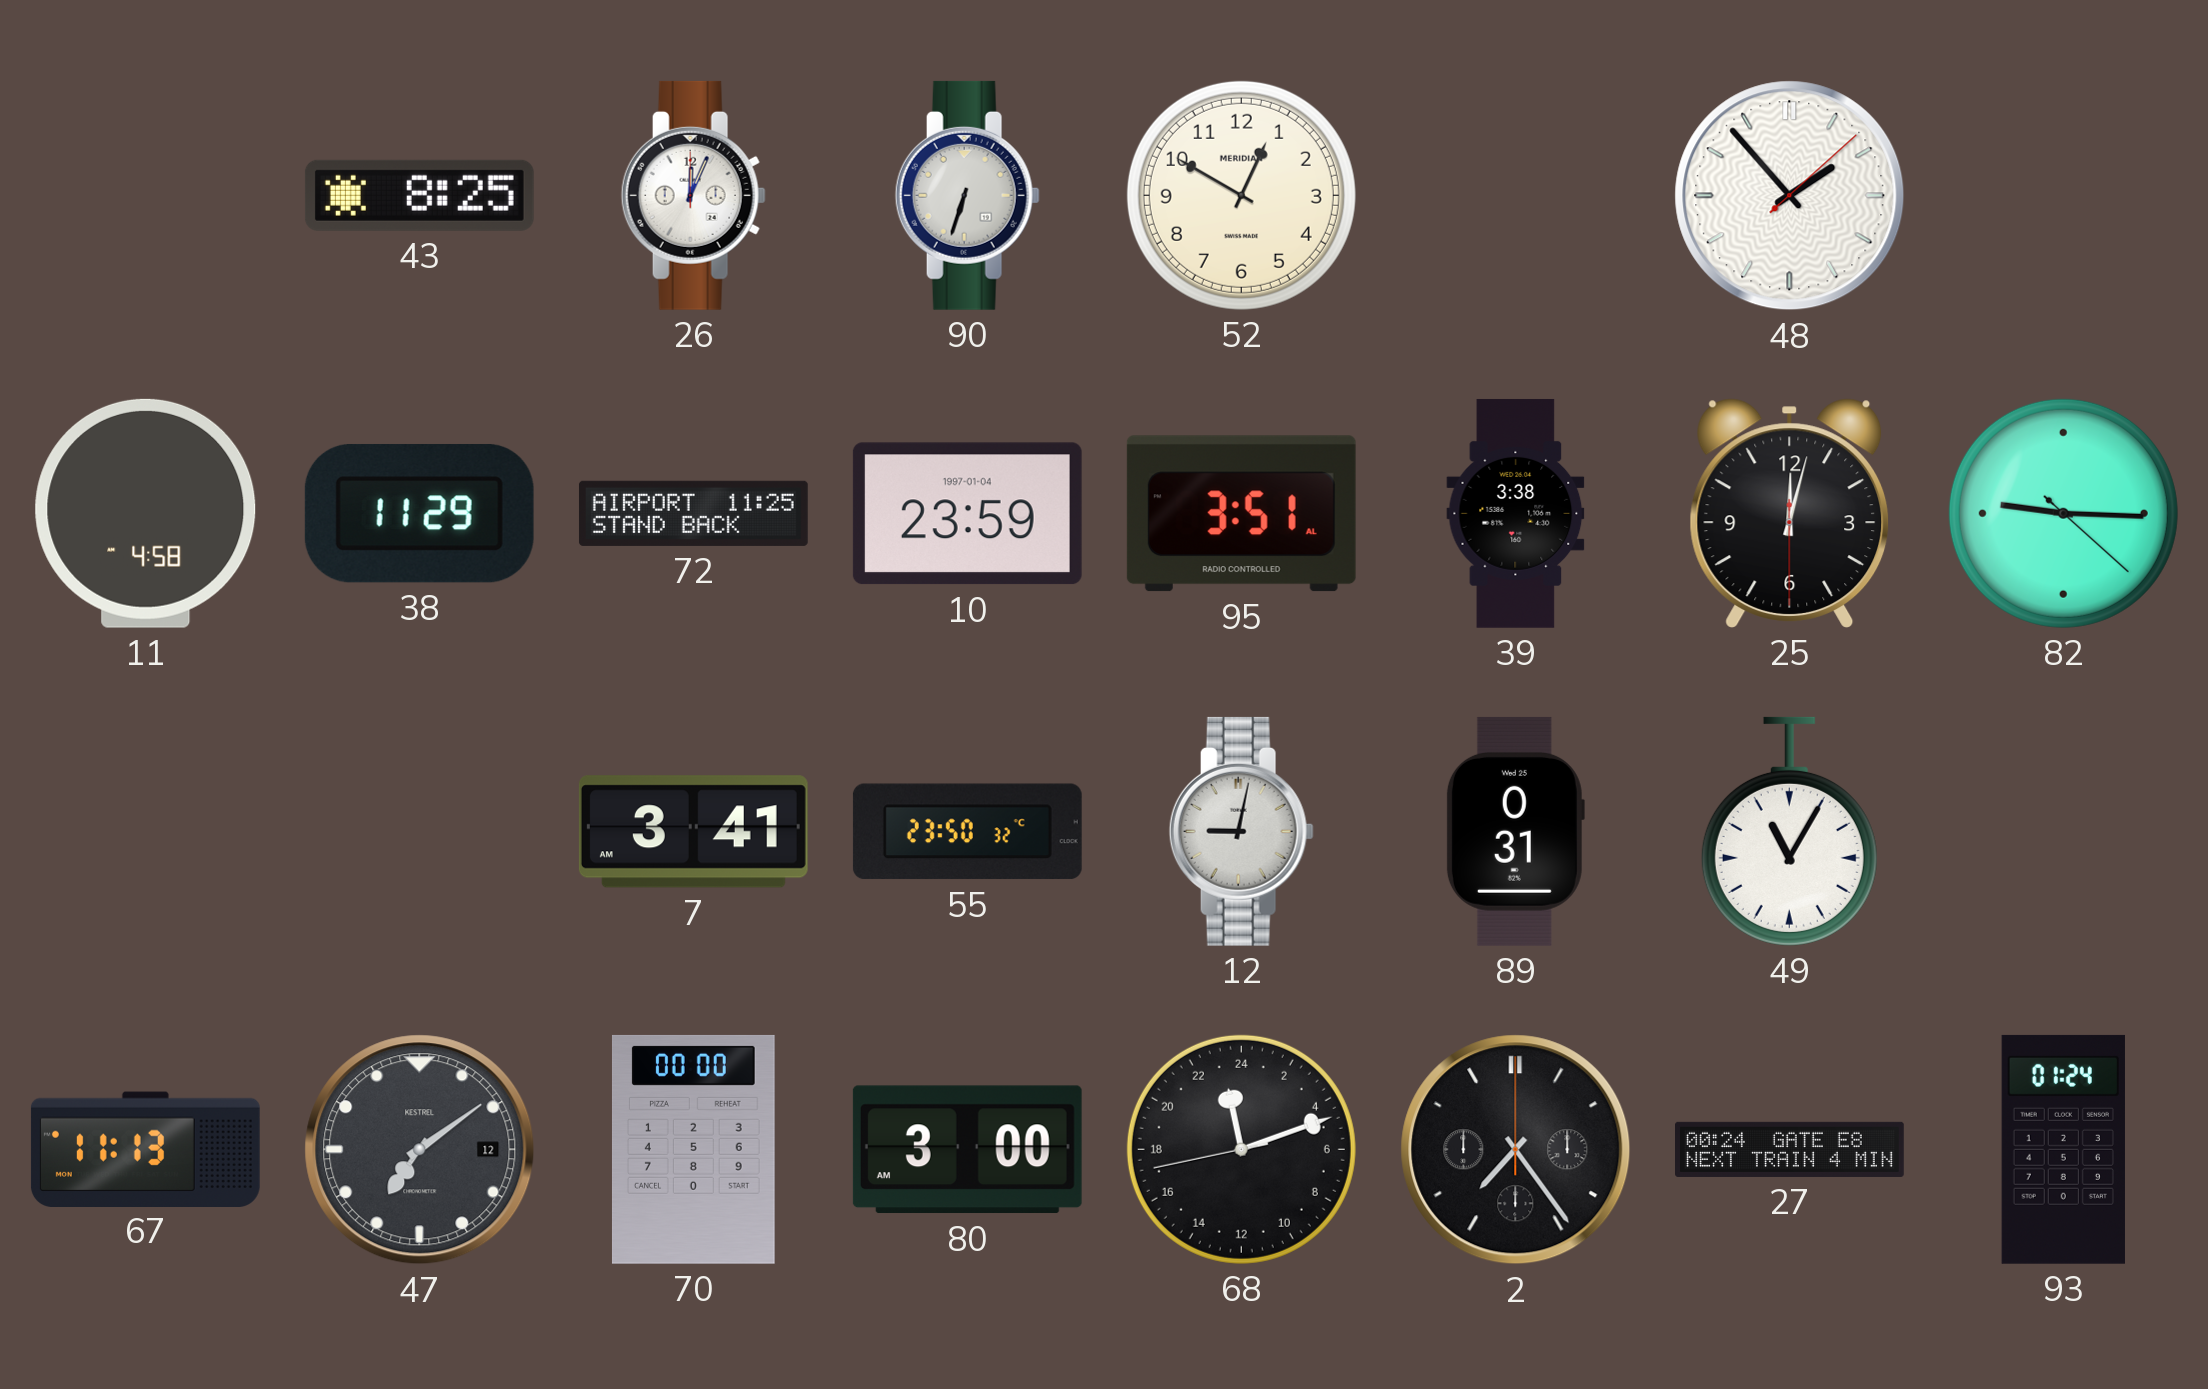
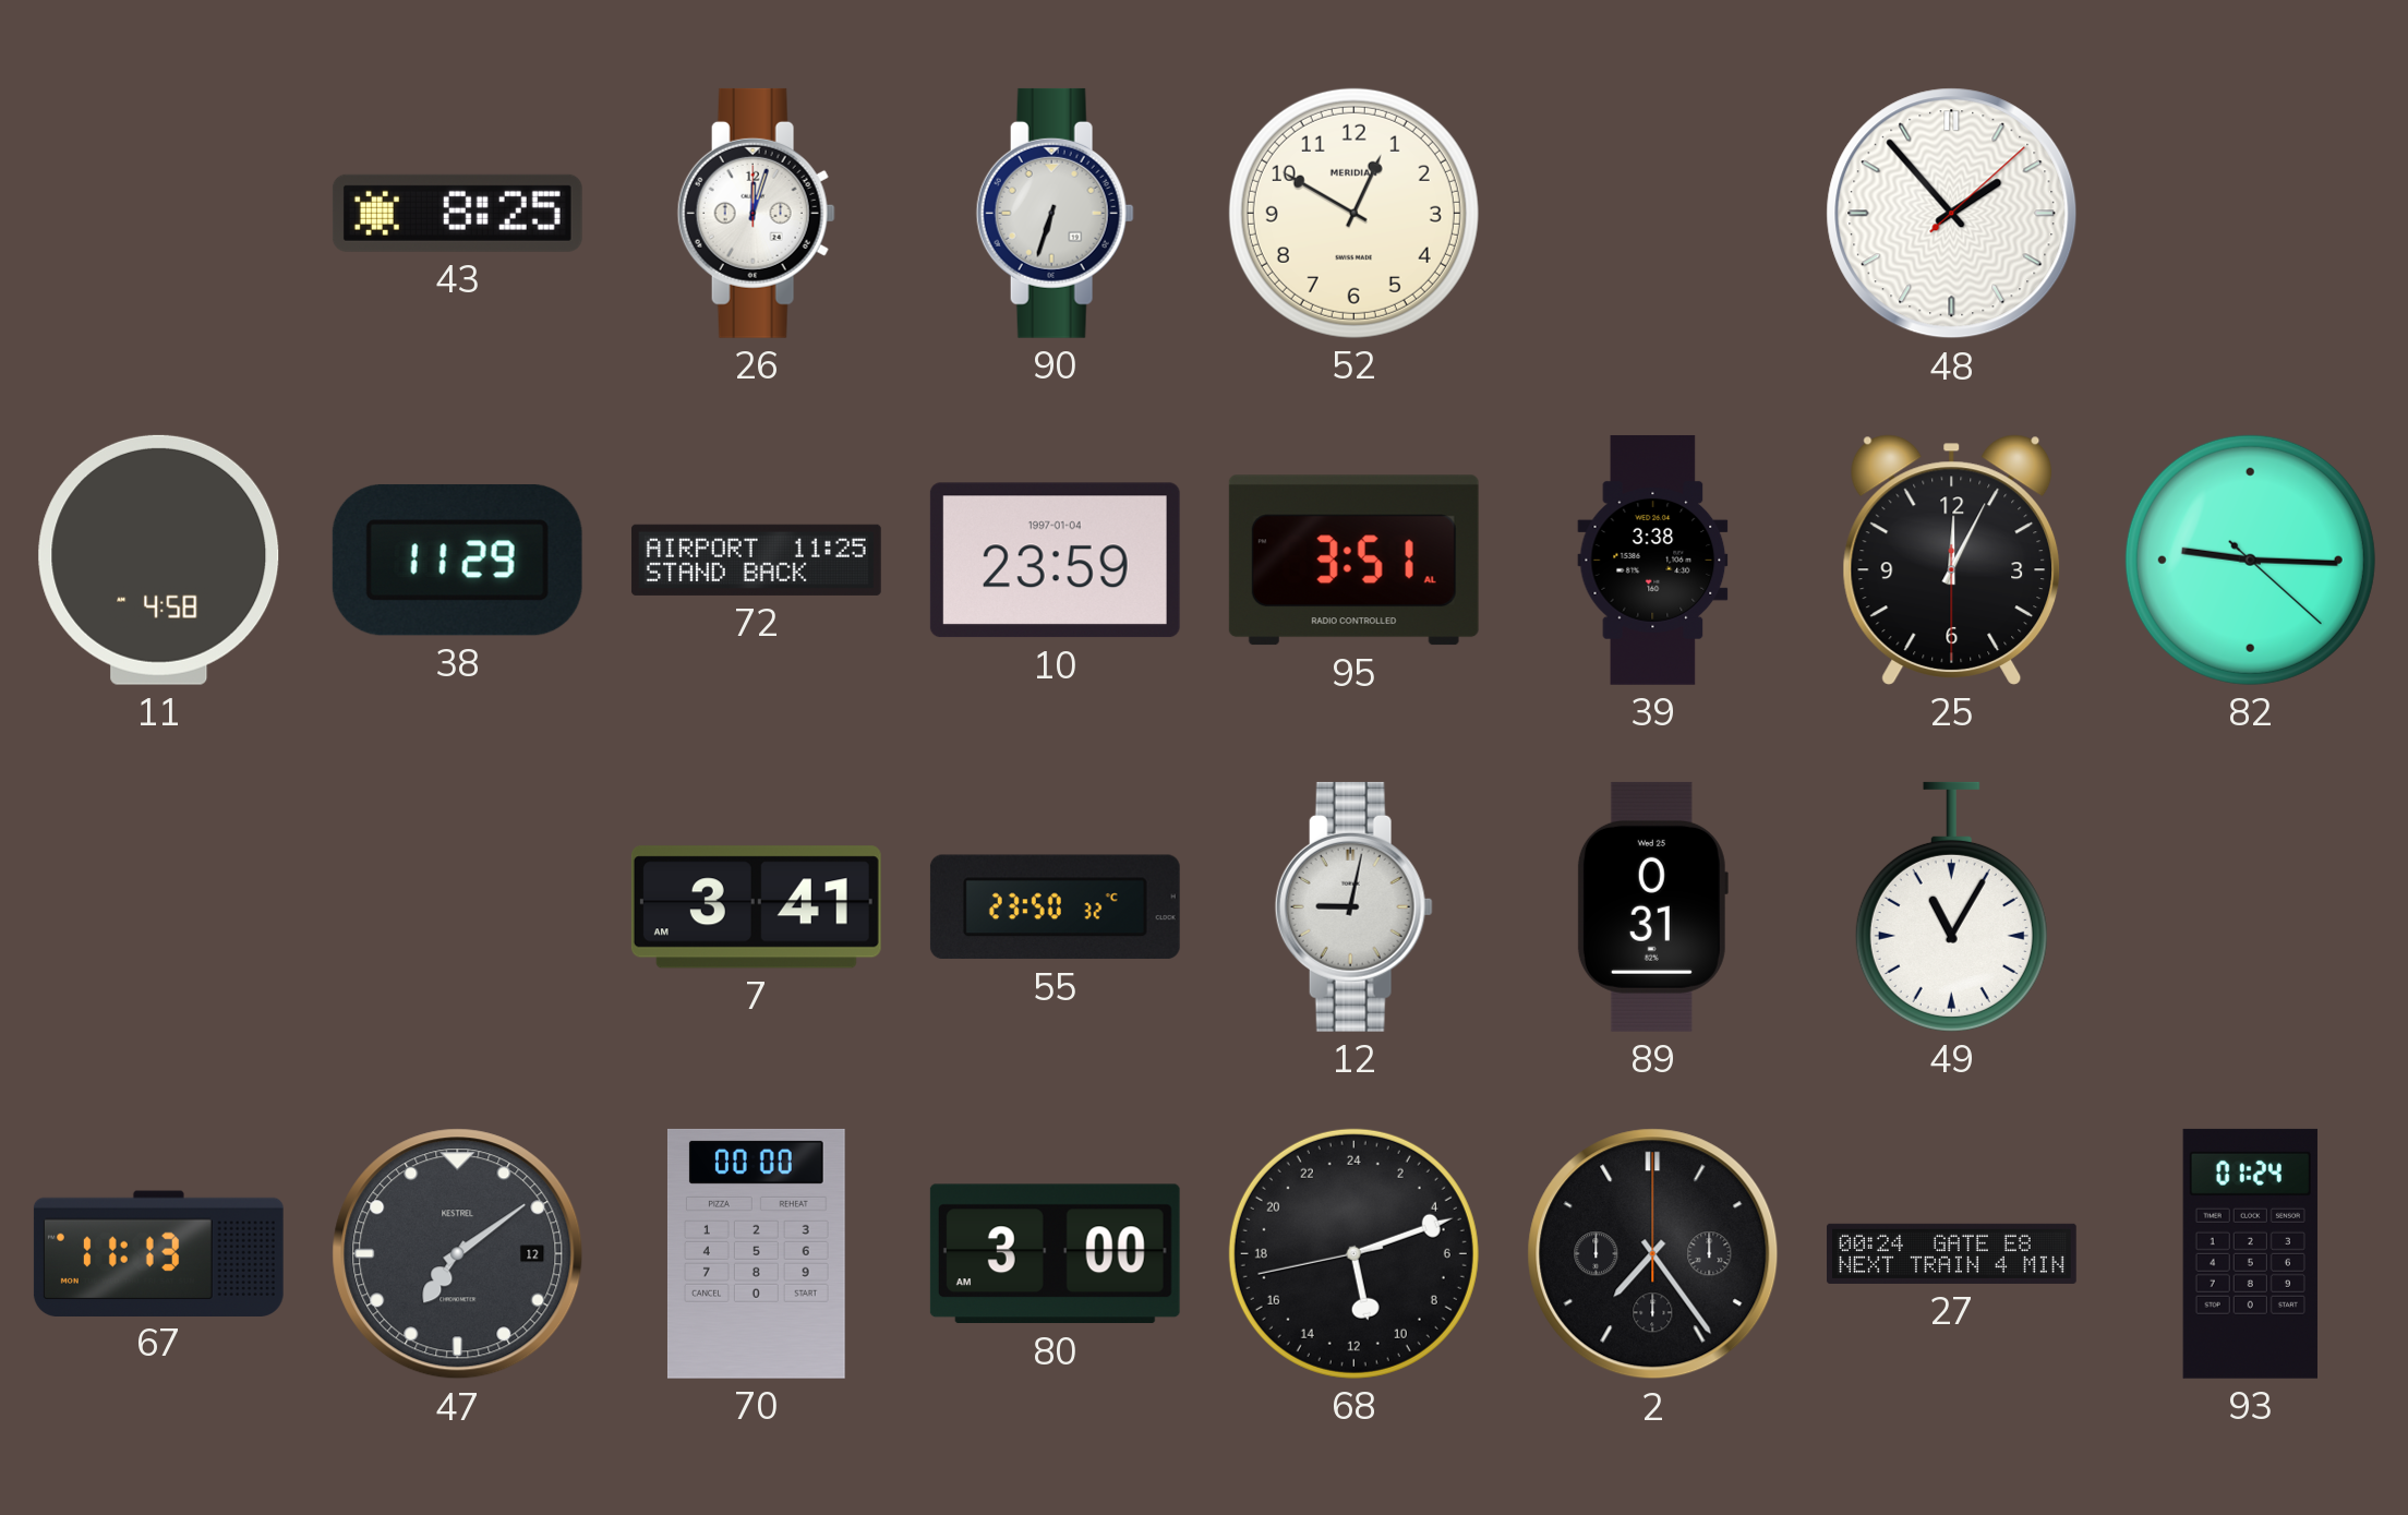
26: 12:04 -> 12:03 (756, 213)
25: 12:02 -> 12:04 (1952, 560)
68: 23:11 -> 11:11 (1353, 1253)
